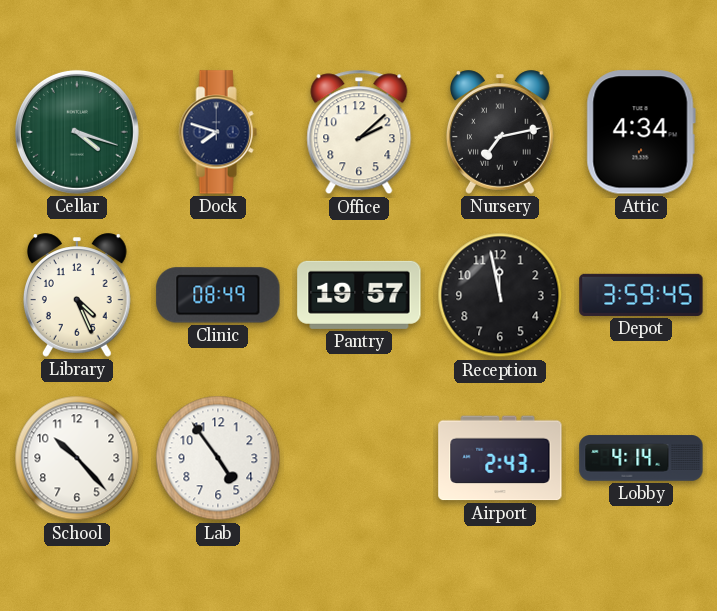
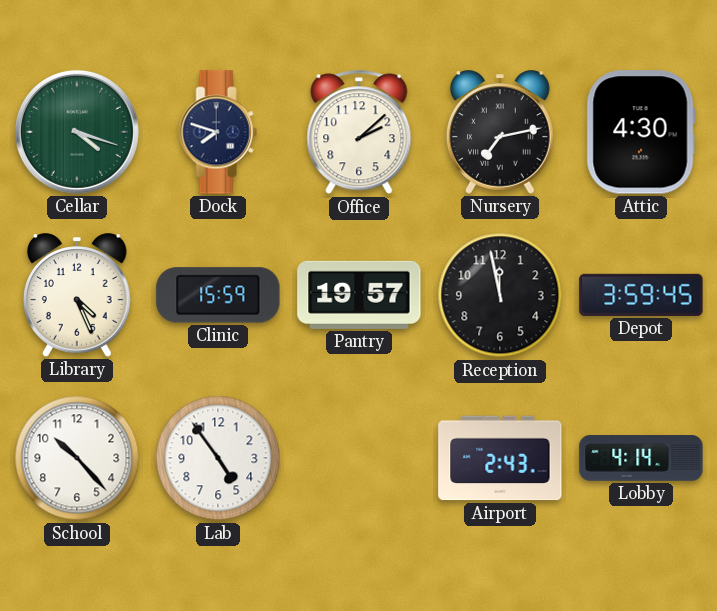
Attic: 4:34 -> 4:30 (641, 132)
Clinic: 08:49 -> 15:59 (218, 295)
